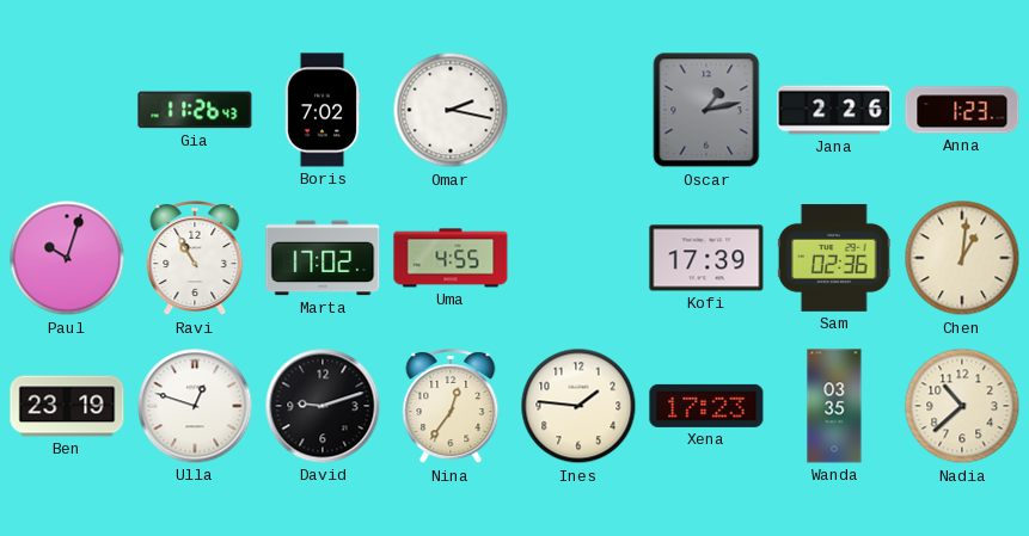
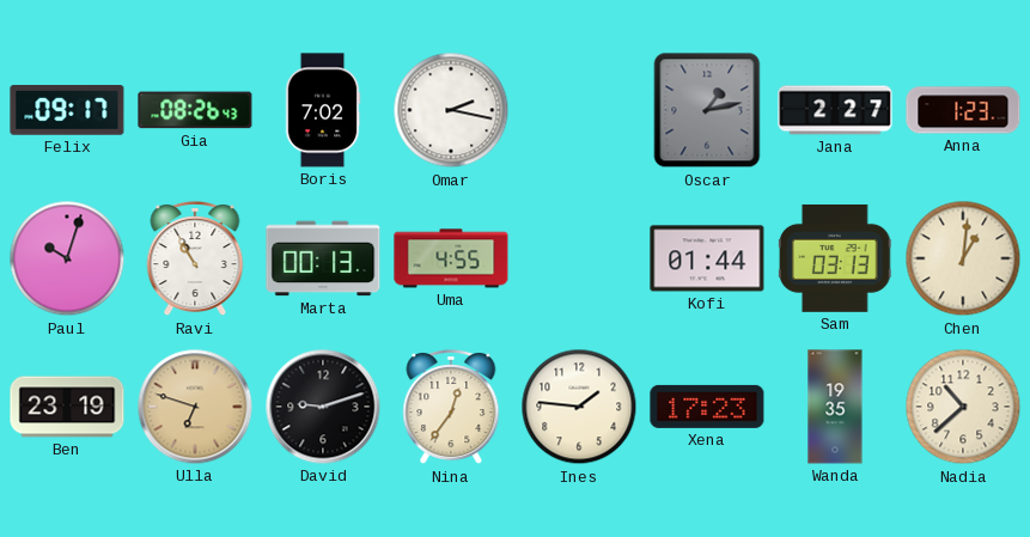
Felix: none -> 09:17 (67, 110)
Gia: 11:26 -> 08:26 (195, 110)
Jana: 2:26 -> 2:27 (835, 110)
Marta: 17:02 -> 00:13 (323, 258)
Kofi: 17:39 -> 01:44 (707, 258)
Sam: 02:36 -> 03:13 (835, 258)
Ulla: 12:48 -> 6:48 (195, 407)
Ulla dial: white -> champagne (195, 407)
Wanda: 03:35 -> 19:35 (835, 407)
